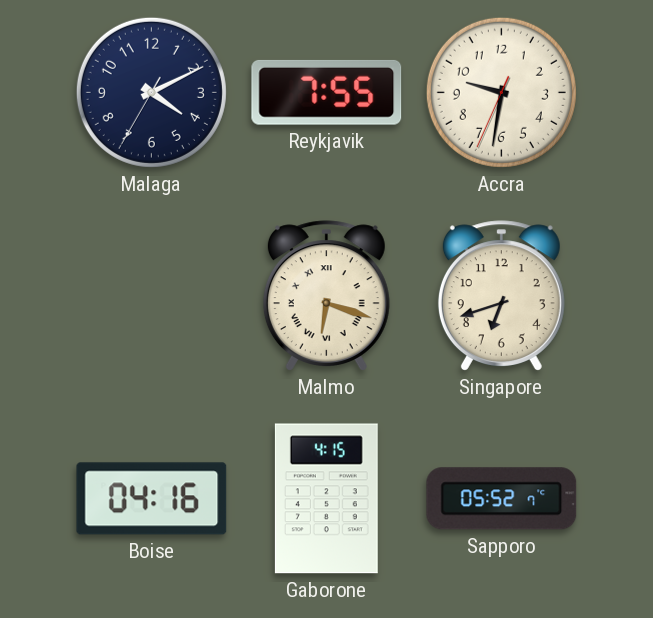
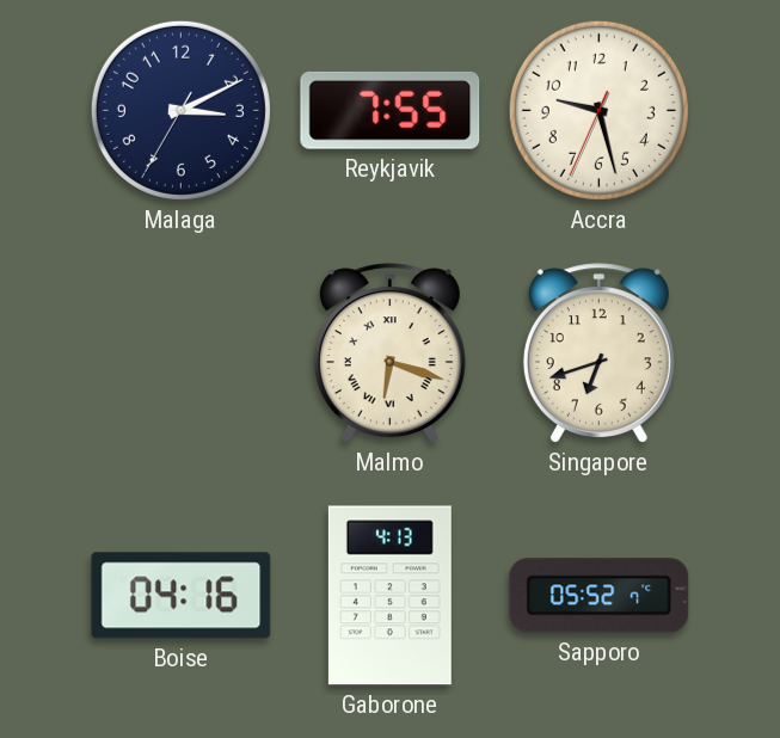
Malaga: 4:10 -> 3:10 (180, 110)
Accra: 9:31 -> 9:27 (598, 110)
Gaborone: 4:15 -> 4:13 (389, 596)
